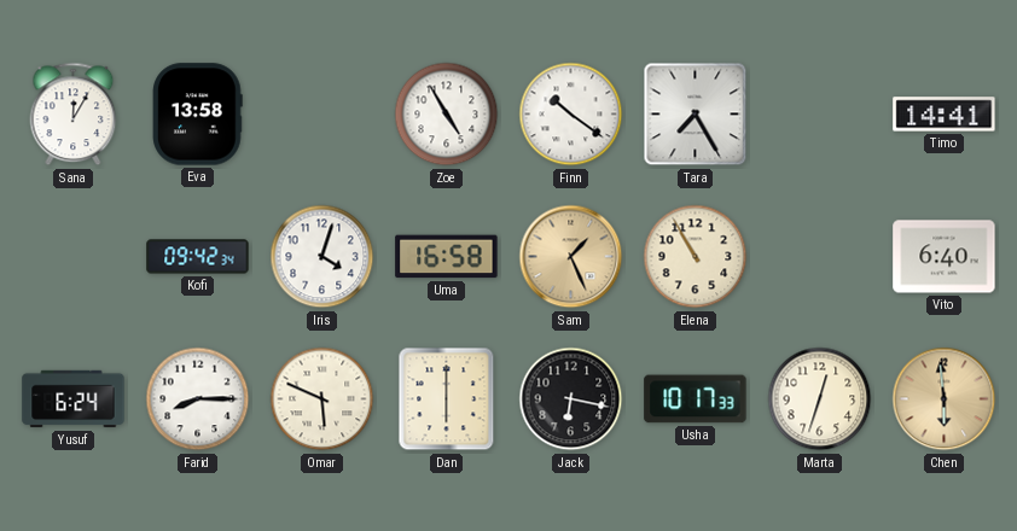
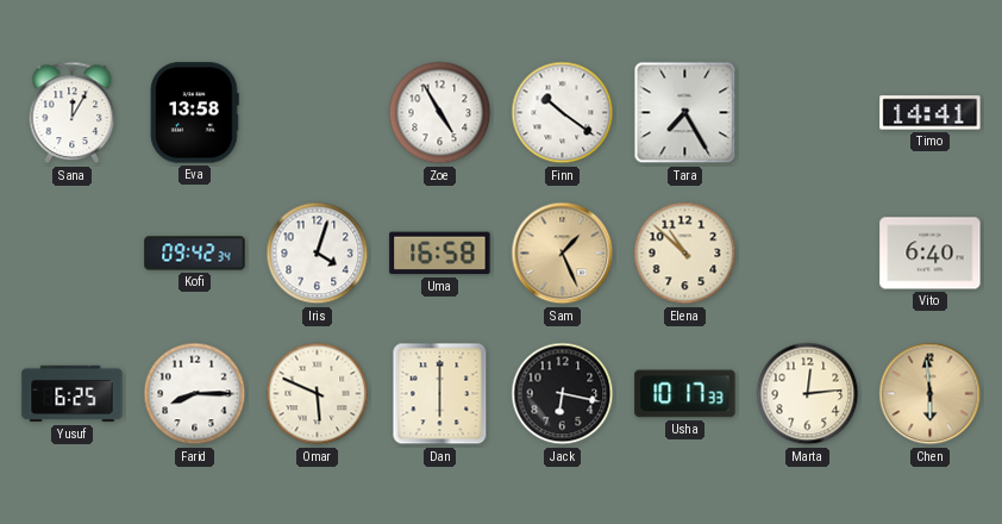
Elena: 10:55 -> 10:52 (685, 254)
Yusuf: 6:24 -> 6:25 (73, 394)
Marta: 12:33 -> 12:14 (808, 394)
